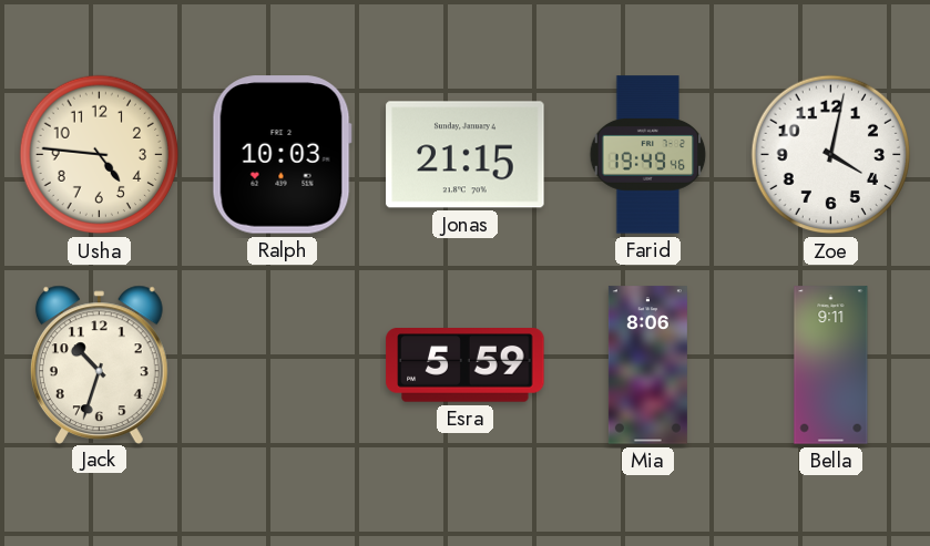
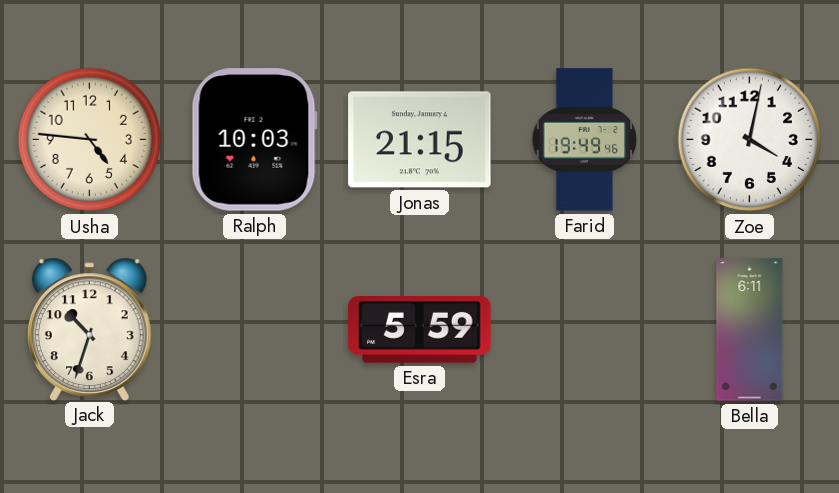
Mia: 8:06 -> none (647, 365)
Bella: 9:11 -> 6:11 (750, 330)
